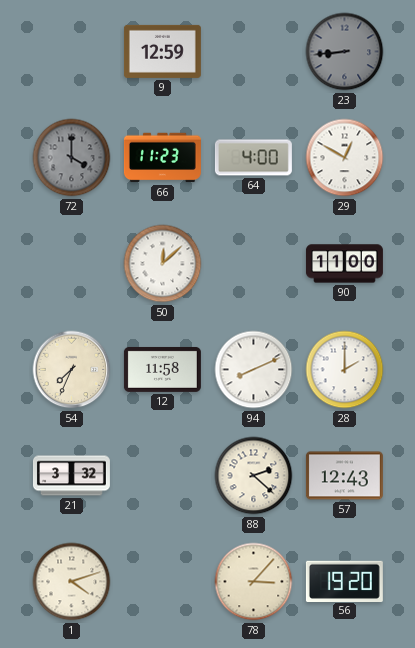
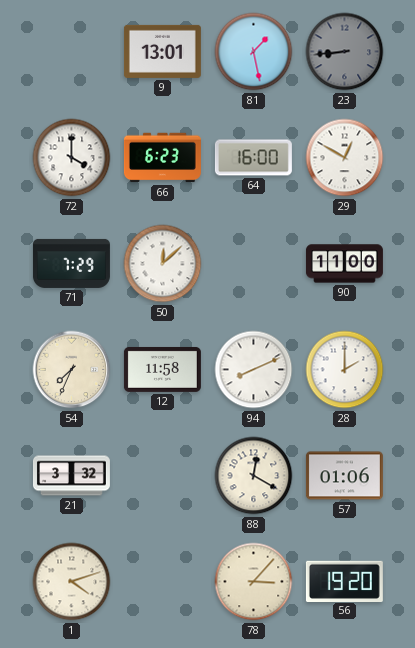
9: 12:59 -> 13:01 (162, 51)
81: none -> 1:28 (254, 52)
72 dial: grey -> white (72, 158)
66: 11:23 -> 6:23 (162, 158)
64: 4:00 -> 16:00 (253, 158)
71: none -> 7:29 (71, 263)
88: 2:22 -> 12:20 (254, 476)
57: 12:43 -> 01:06 (344, 476)
